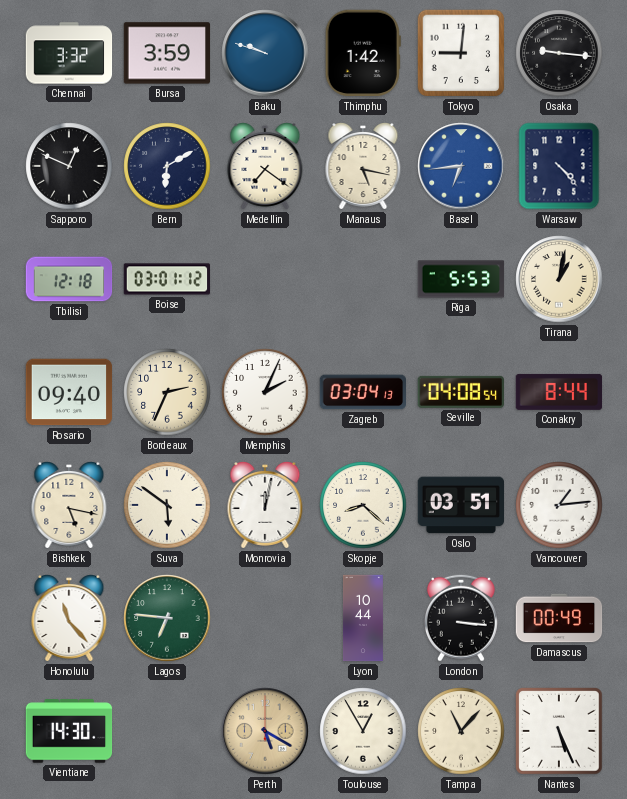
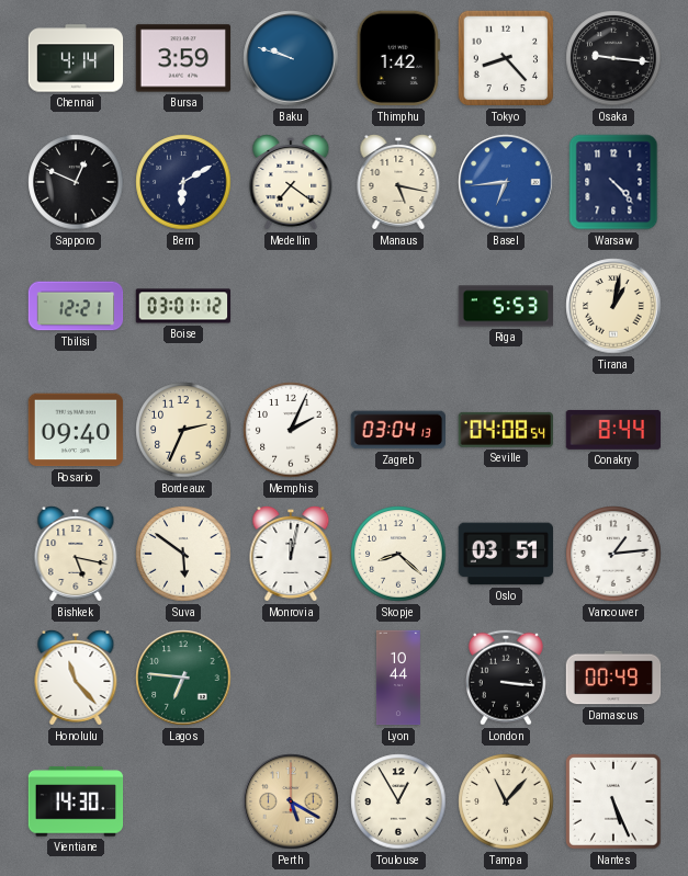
Chennai: 3:32 -> 4:14 (76, 58)
Tokyo: 9:01 -> 8:23 (506, 58)
Tbilisi: 12:18 -> 12:21 (76, 306)
